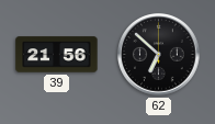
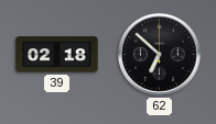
39: 21:56 -> 02:18 (57, 55)
